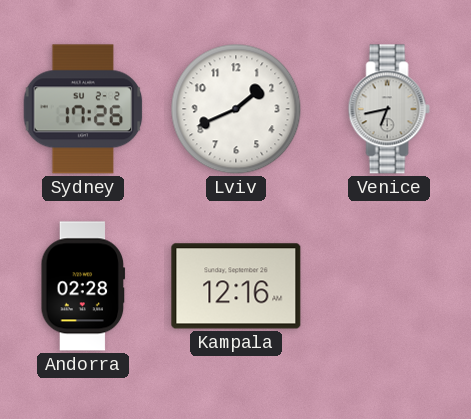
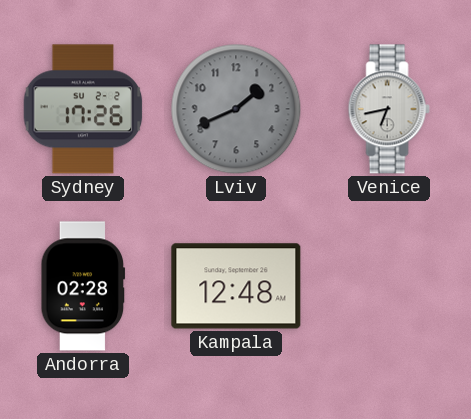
Lviv dial: white -> grey (236, 109)
Kampala: 12:16 -> 12:48 (236, 286)
